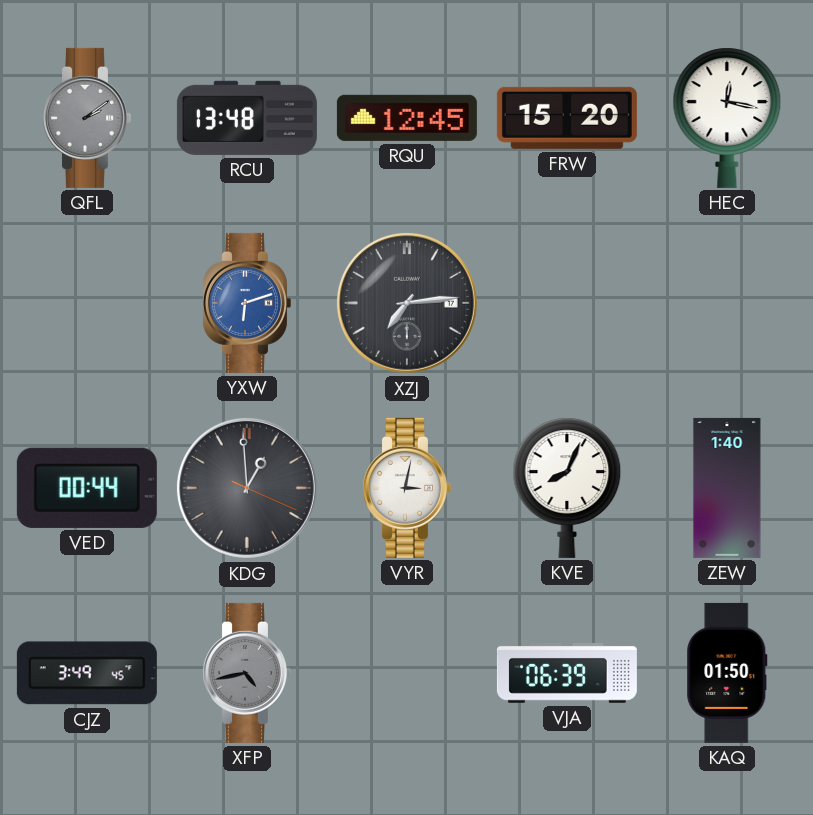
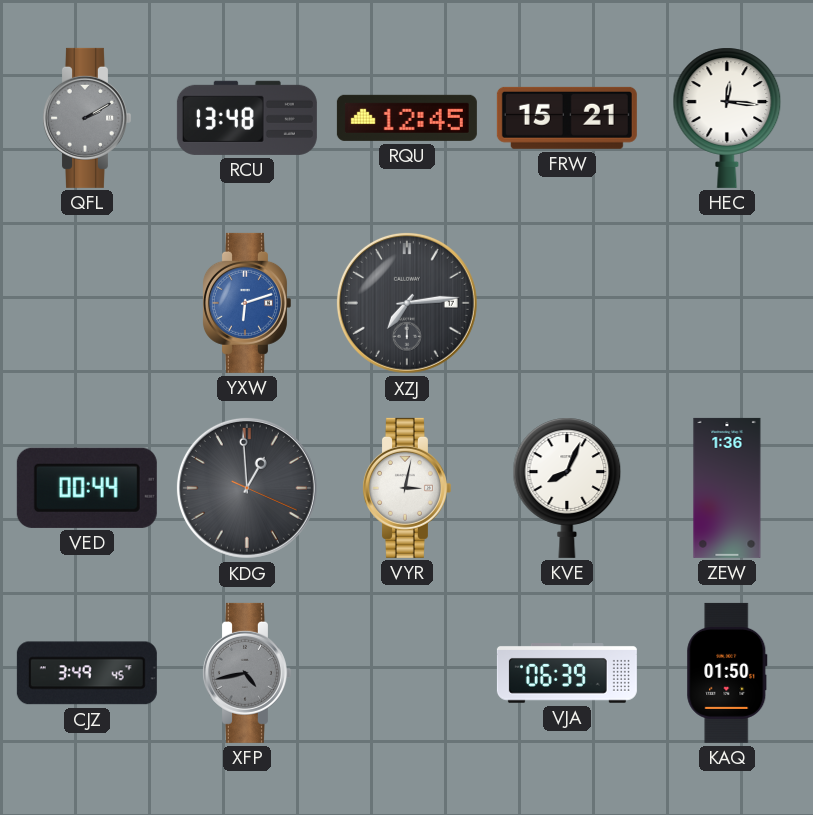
QFL: 2:09 -> 2:10 (86, 118)
FRW: 15:20 -> 15:21 (567, 118)
HEC: 12:17 -> 12:16 (727, 118)
ZEW: 1:40 -> 1:36 (727, 488)
